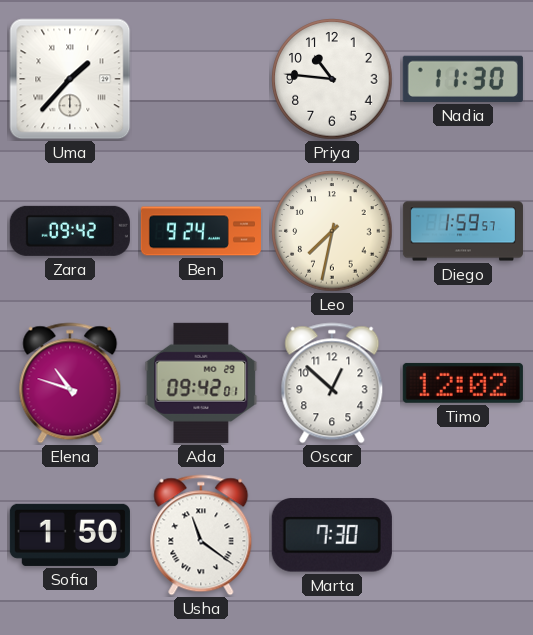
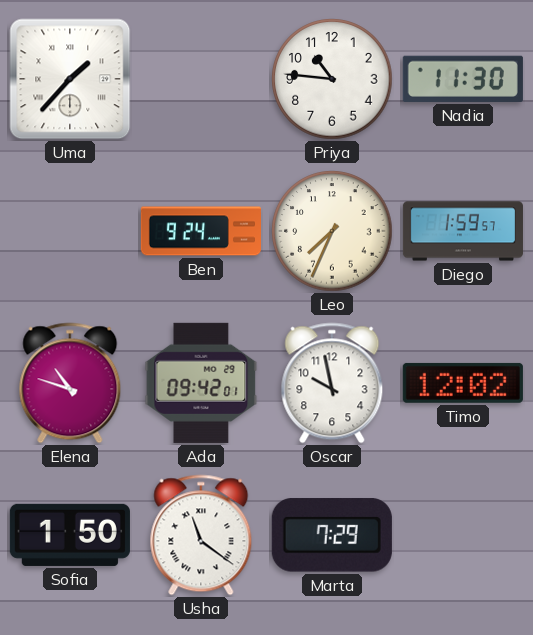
Zara: 09:42 -> none (70, 231)
Leo: 7:32 -> 7:34 (332, 231)
Oscar: 12:52 -> 9:58 (332, 383)
Marta: 7:30 -> 7:29 (332, 535)
